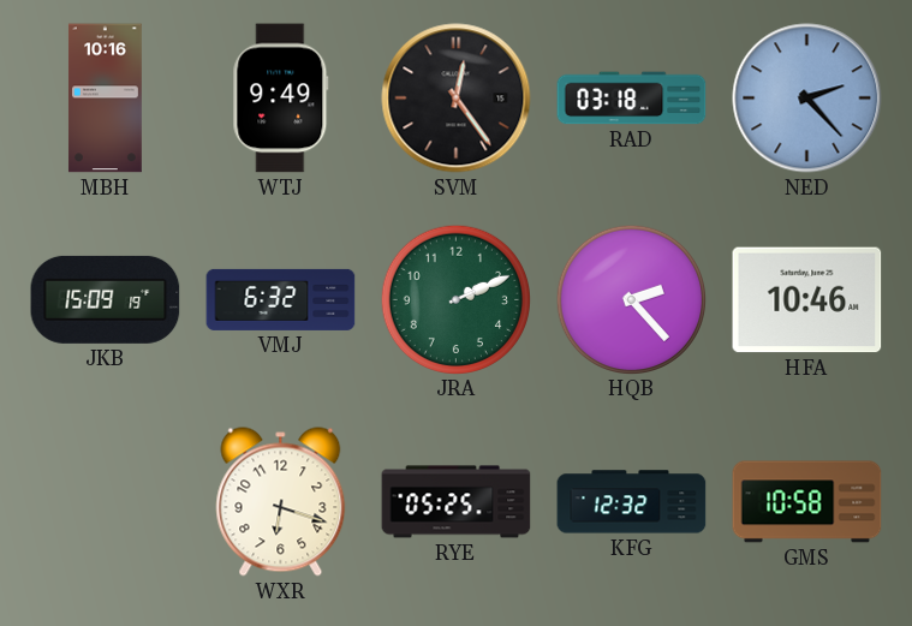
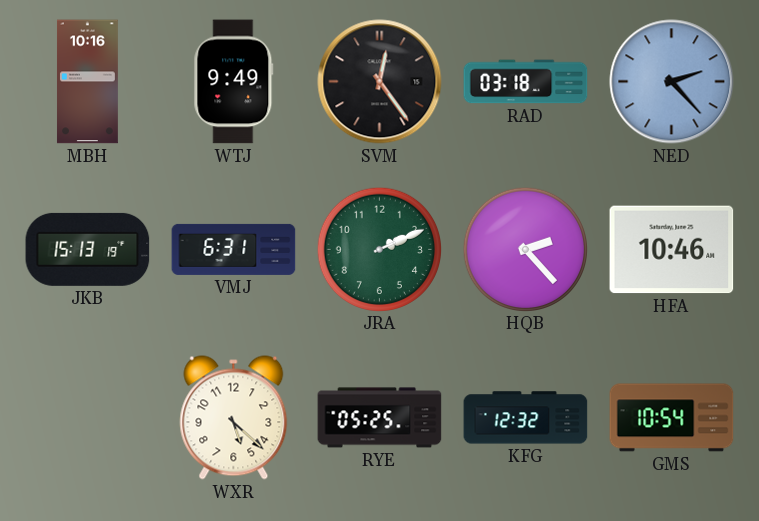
JKB: 15:09 -> 15:13 (88, 249)
VMJ: 6:32 -> 6:31 (234, 249)
WXR: 6:18 -> 5:22 (234, 418)
GMS: 10:58 -> 10:54 (672, 418)
